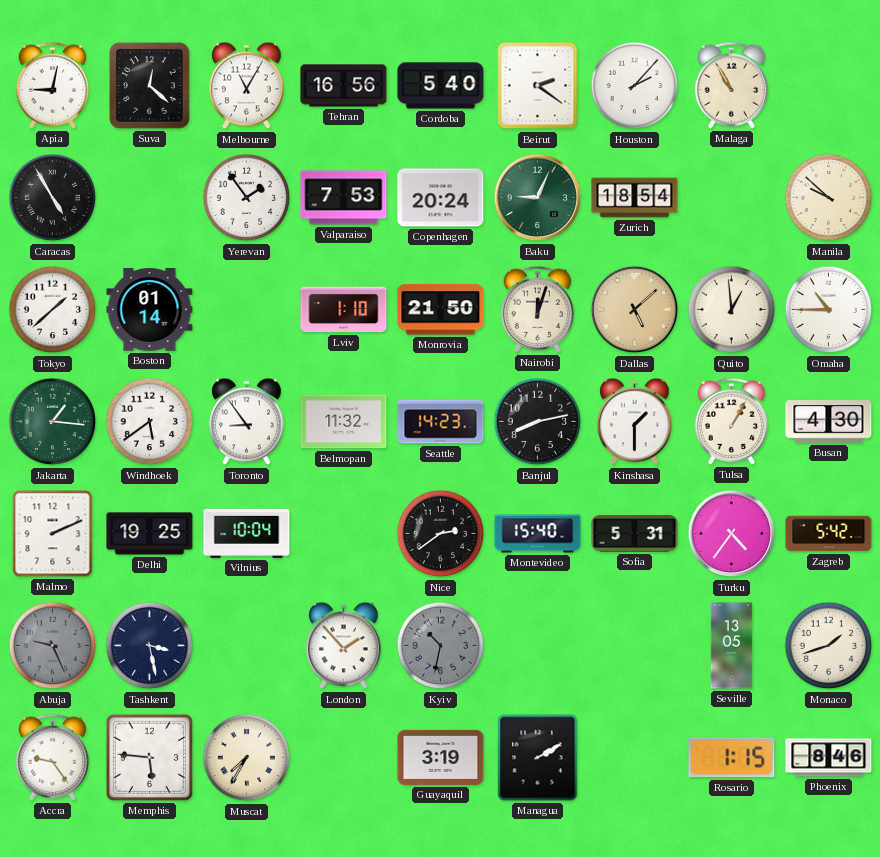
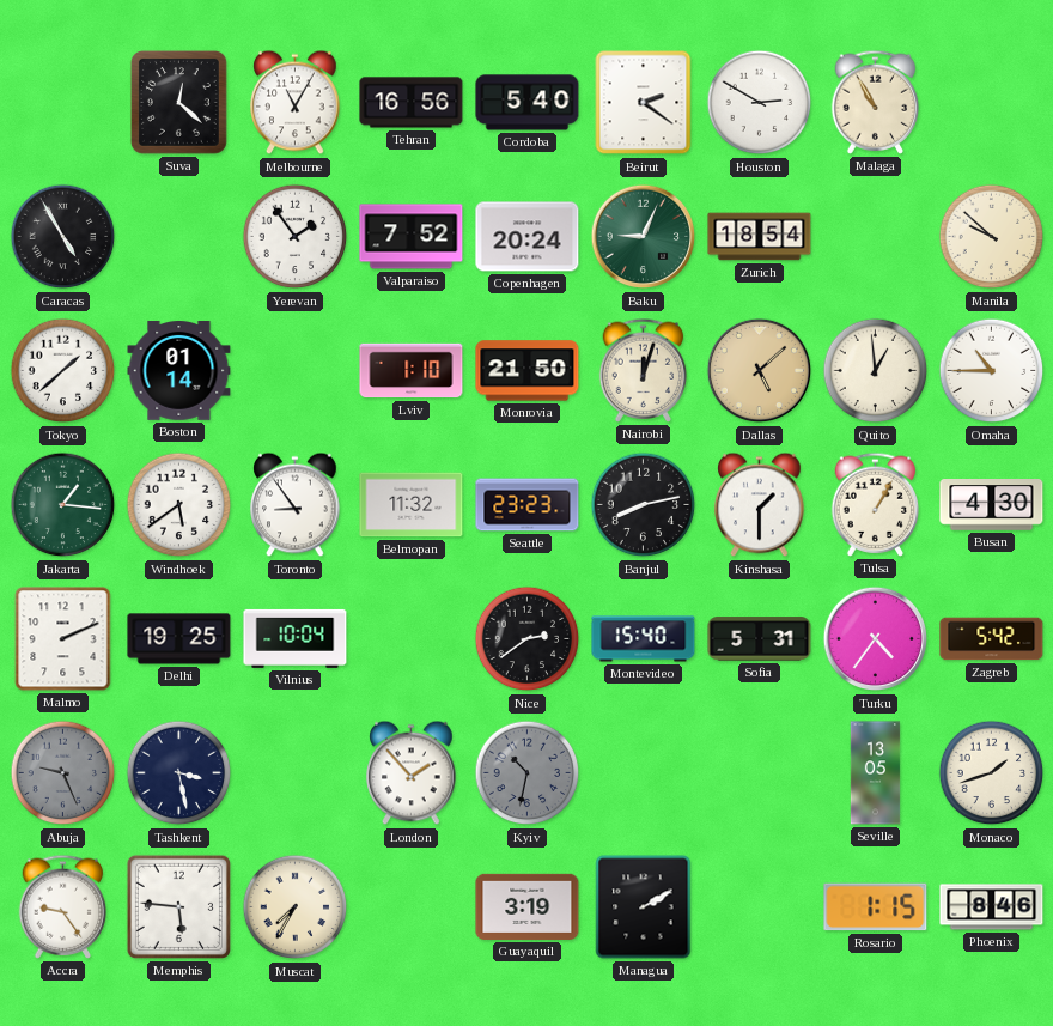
Apia: 9:02 -> none (53, 85)
Houston: 2:07 -> 2:50 (760, 103)
Valparaiso: 7:53 -> 7:52 (412, 237)
Seattle: 14:23 -> 23:23 (528, 505)
